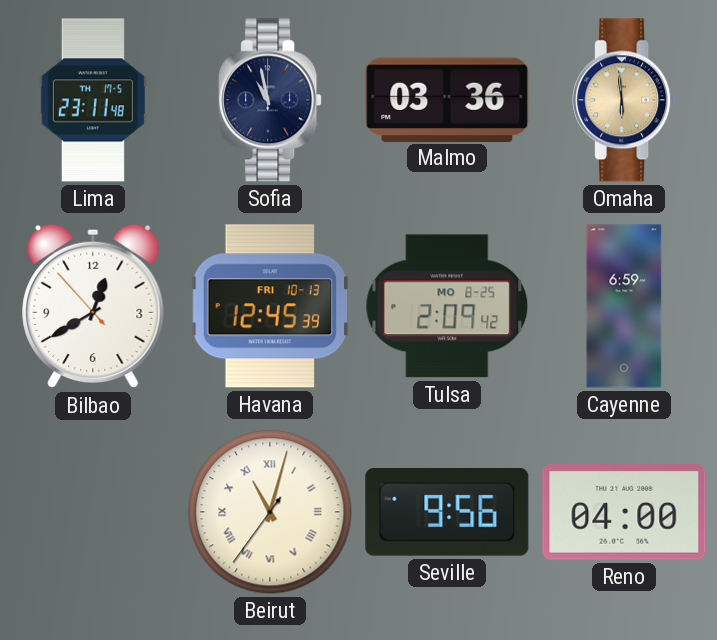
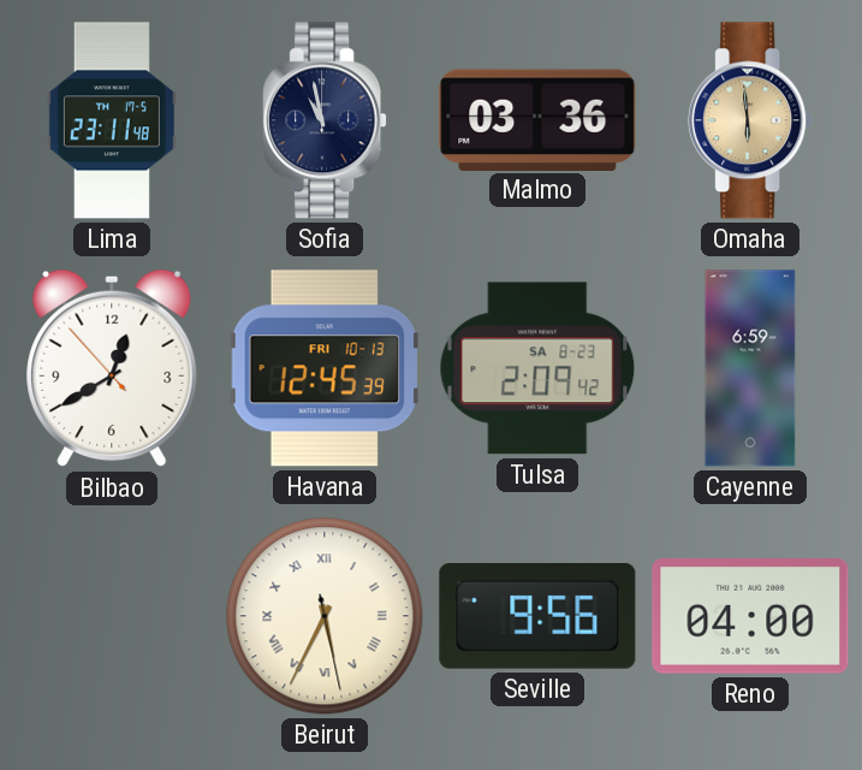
Tulsa date: MO 8-25 -> SA 8-23 (537, 368)
Beirut: 11:02 -> 5:34 (325, 616)
